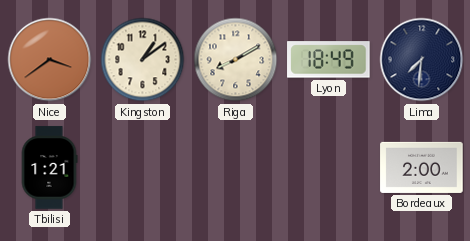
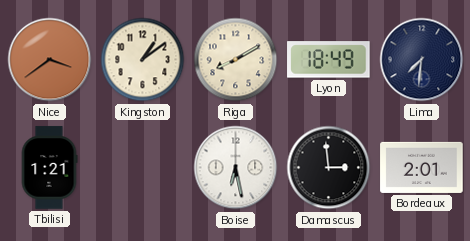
Boise: none -> 6:28 (236, 168)
Damascus: none -> 2:59 (329, 168)
Bordeaux: 2:00 -> 2:01 (422, 167)
